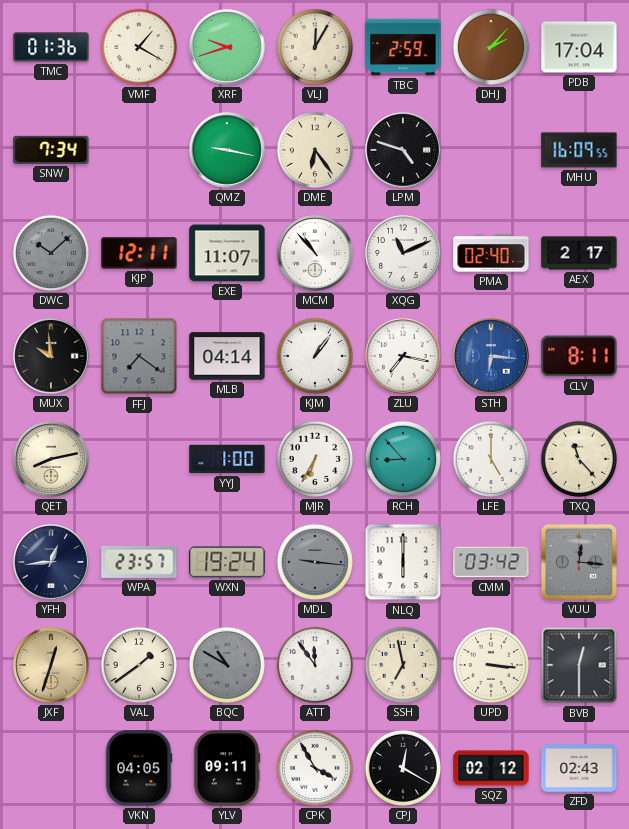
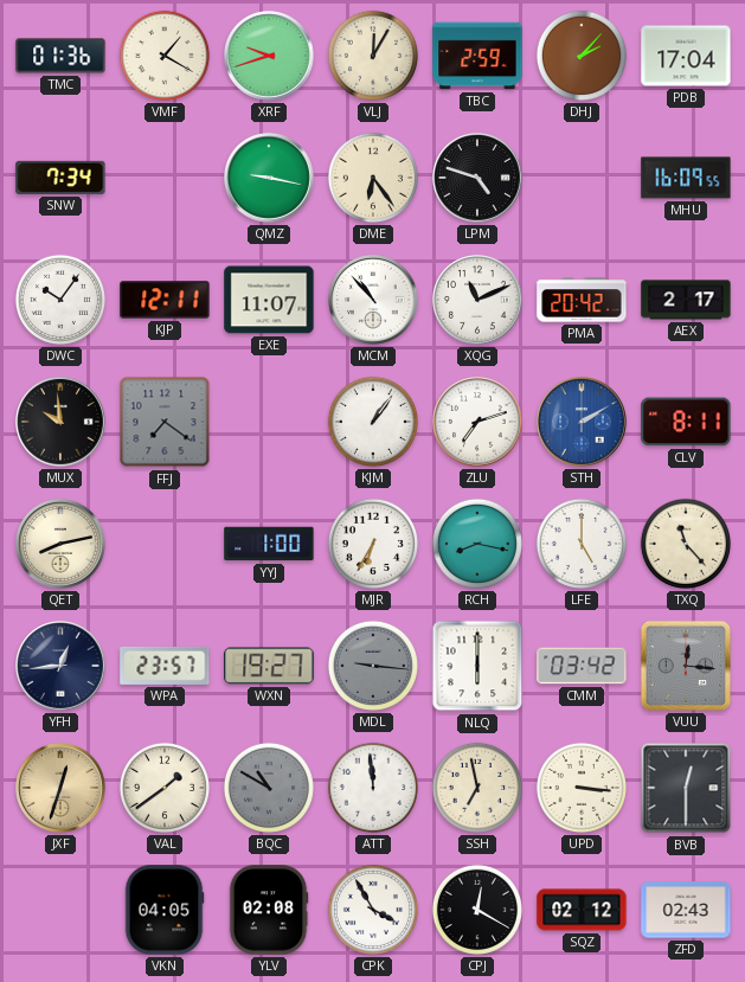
DWC: 10:08 -> 10:06 (60, 300)
DWC dial: grey -> white (60, 300)
PMA: 02:40 -> 20:42 (582, 300)
MLB: 04:14 -> none (227, 356)
ZLU: 7:17 -> 7:12 (479, 423)
STH: 6:16 -> 2:10 (583, 423)
RCH: 8:53 -> 8:17 (477, 544)
WXN: 19:24 -> 19:27 (269, 666)
ATT: 11:54 -> 11:59 (373, 788)
YLV: 09:11 -> 02:08 (269, 910)
